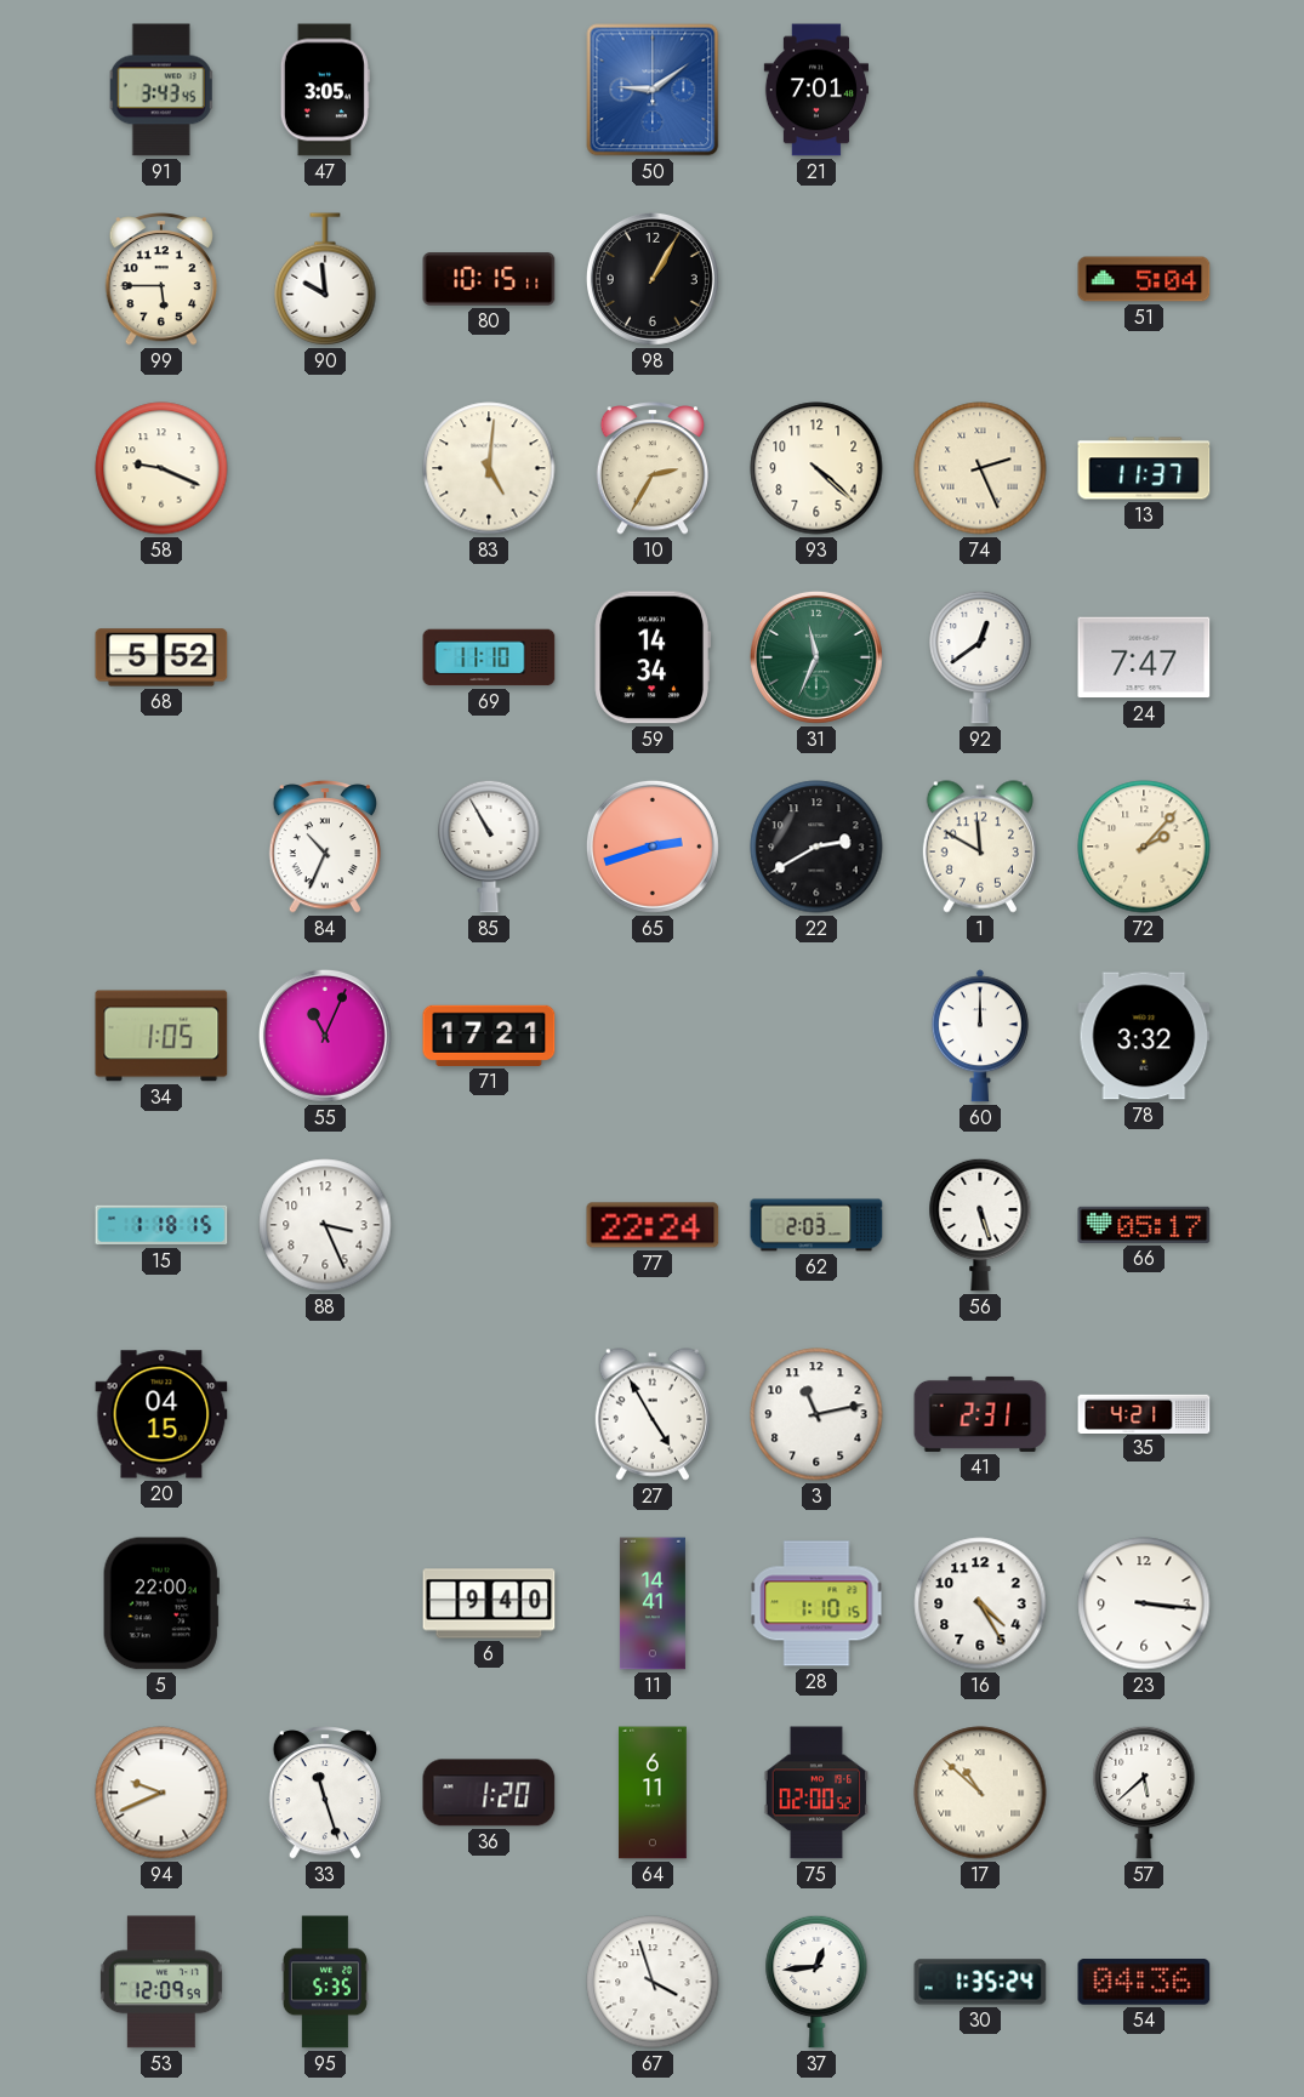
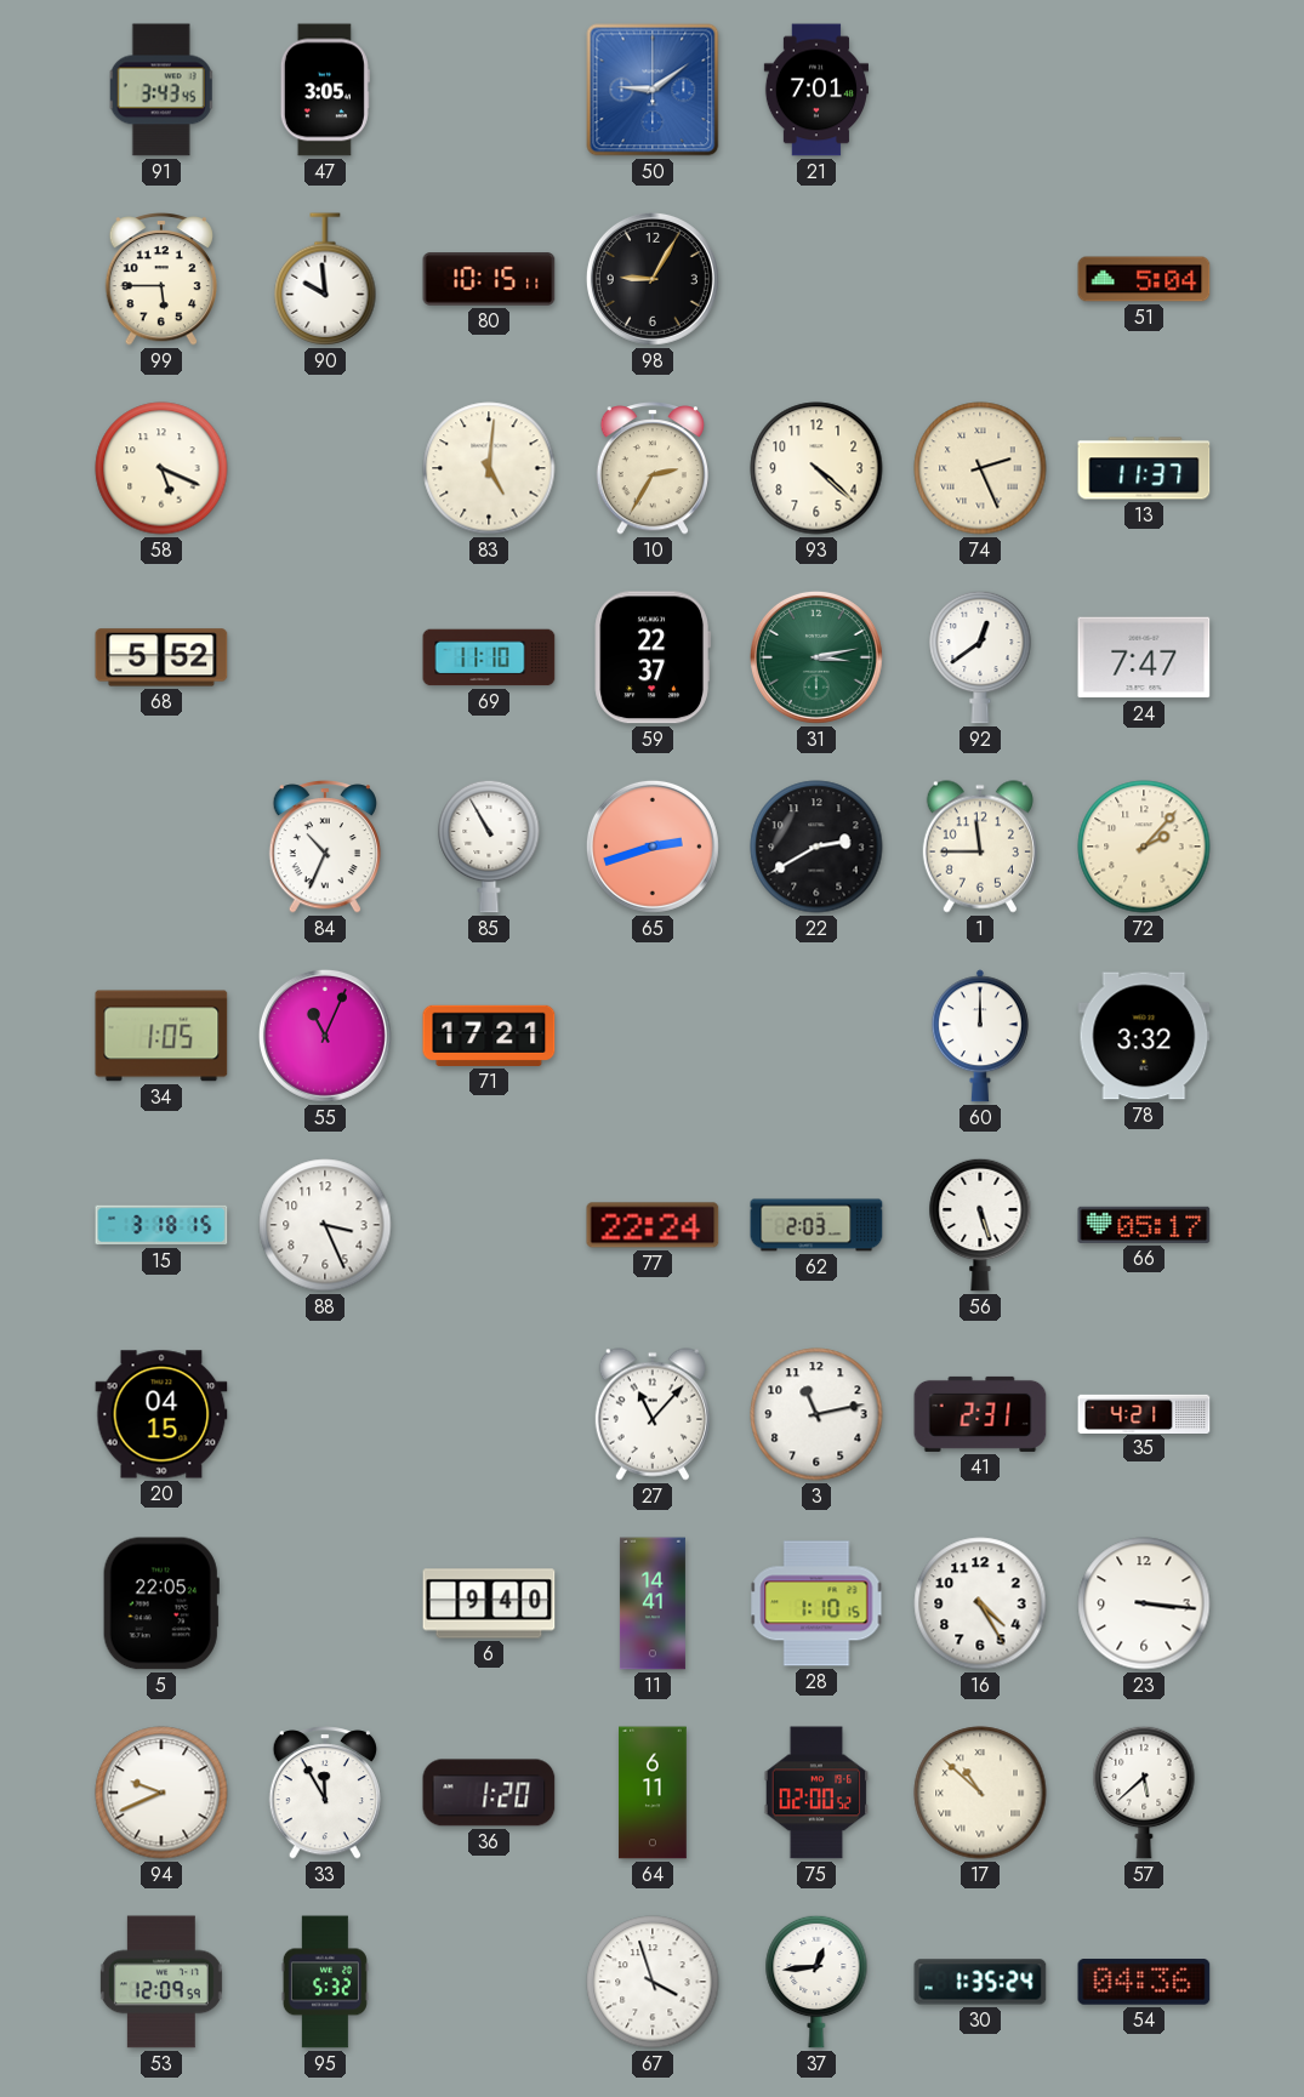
98: 1:05 -> 9:05 (653, 279)
58: 9:19 -> 5:19 (161, 468)
59: 14:34 -> 22:37 (653, 657)
31: 11:34 -> 3:13 (816, 657)
1: 11:50 -> 11:45 (980, 847)
15: 1:18 -> 3:18 (161, 1225)
27: 4:55 -> 11:07 (653, 1414)
5: 22:00 -> 22:05 (161, 1603)
33: 11:27 -> 11:55 (324, 1794)
95: 5:35 -> 5:32 (325, 1982)
